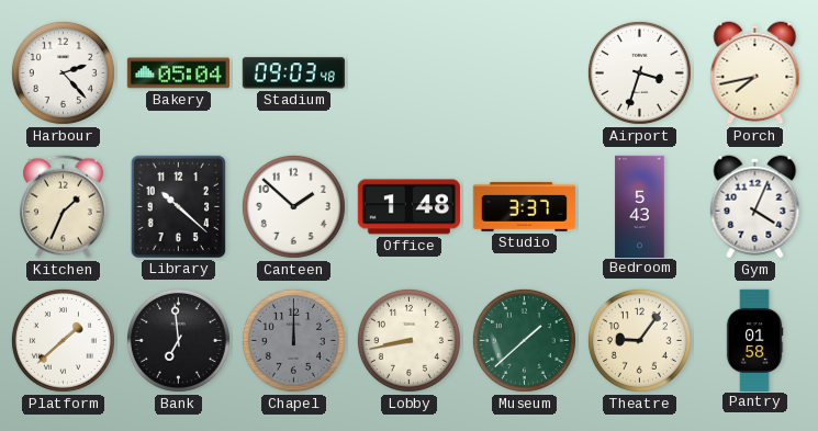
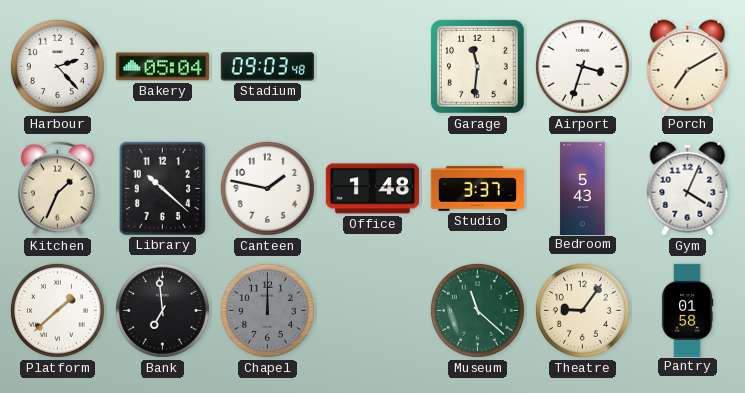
Garage: none -> 11:31 (477, 66)
Porch: 7:43 -> 7:10 (688, 67)
Canteen: 1:52 -> 1:47 (267, 188)
Lobby: 8:43 -> none (408, 340)
Museum: 1:38 -> 11:22 (477, 310)
